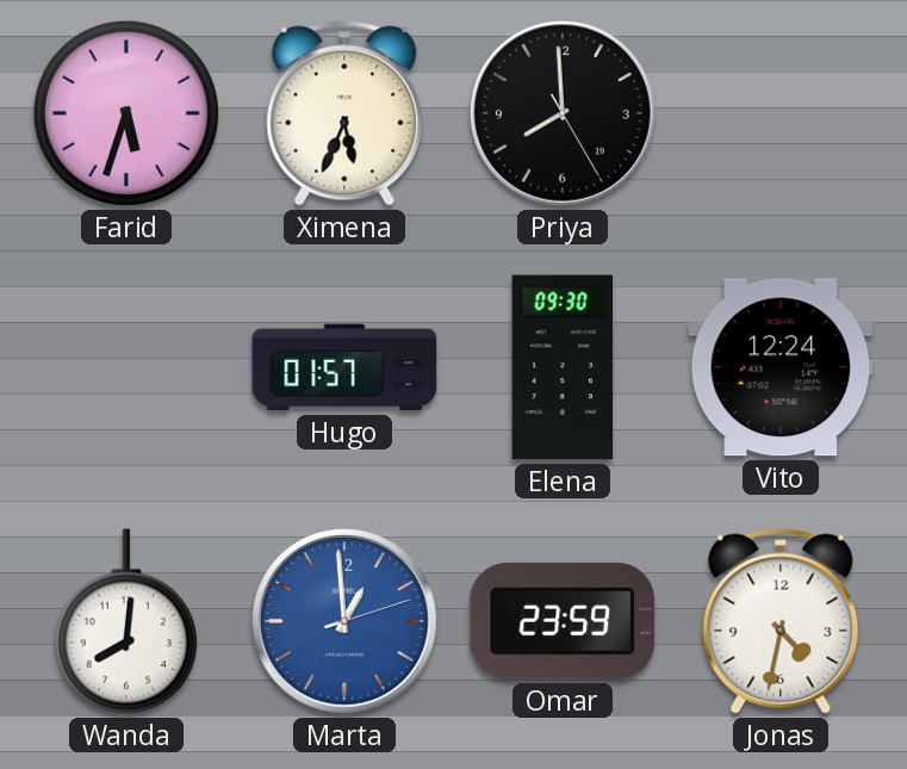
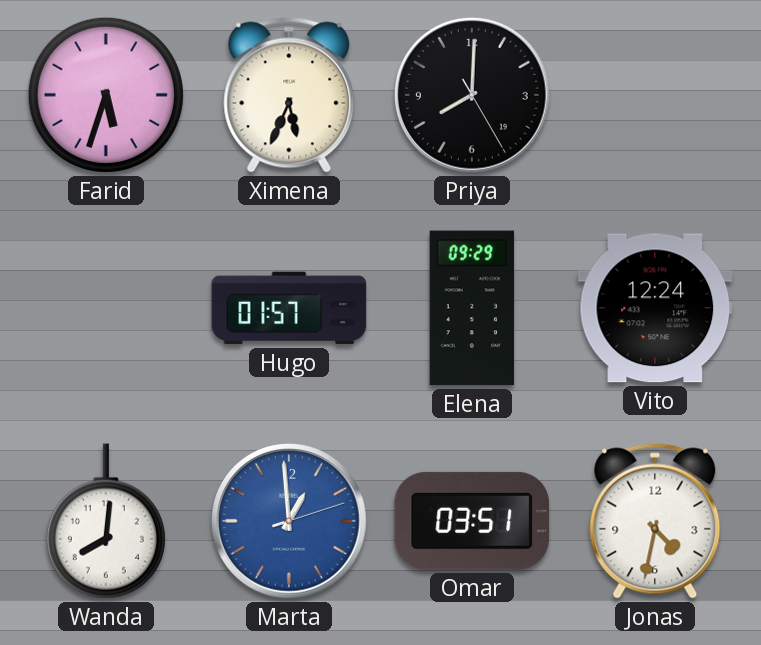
Priya: 7:59 -> 8:00 (473, 96)
Elena: 09:30 -> 09:29 (472, 308)
Omar: 23:59 -> 03:51 (472, 521)
